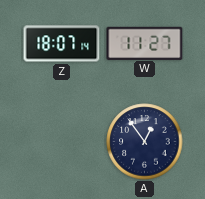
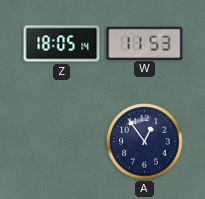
Z: 18:07 -> 18:05 (62, 44)
W: 11:27 -> 11:53 (145, 43)
